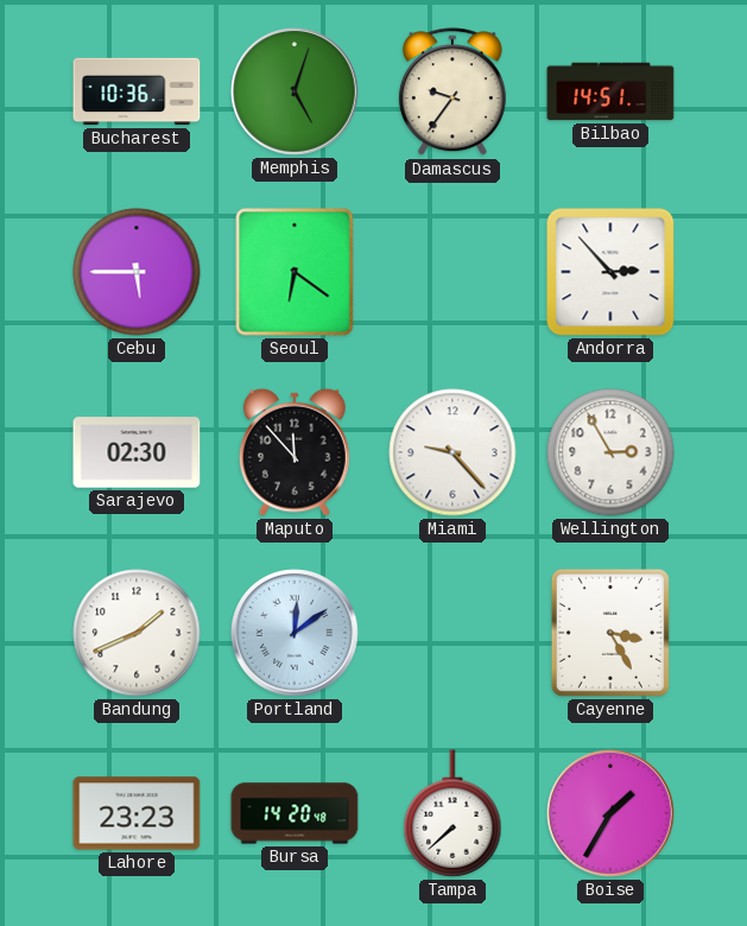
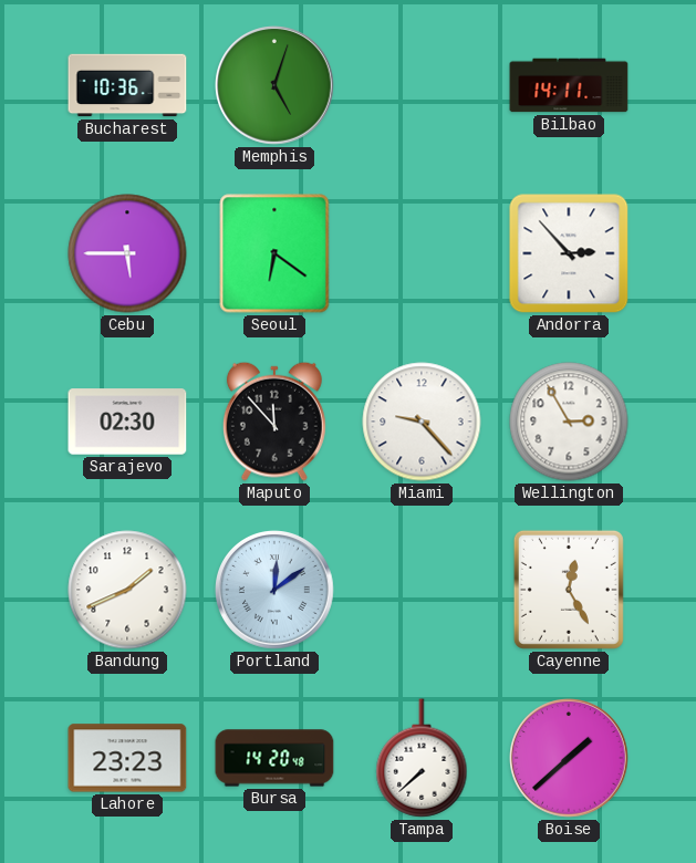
Damascus: 9:36 -> none (452, 93)
Bilbao: 14:51 -> 14:11 (569, 85)
Cayenne: 3:25 -> 12:25 (569, 590)
Boise: 1:35 -> 1:38 (570, 759)
